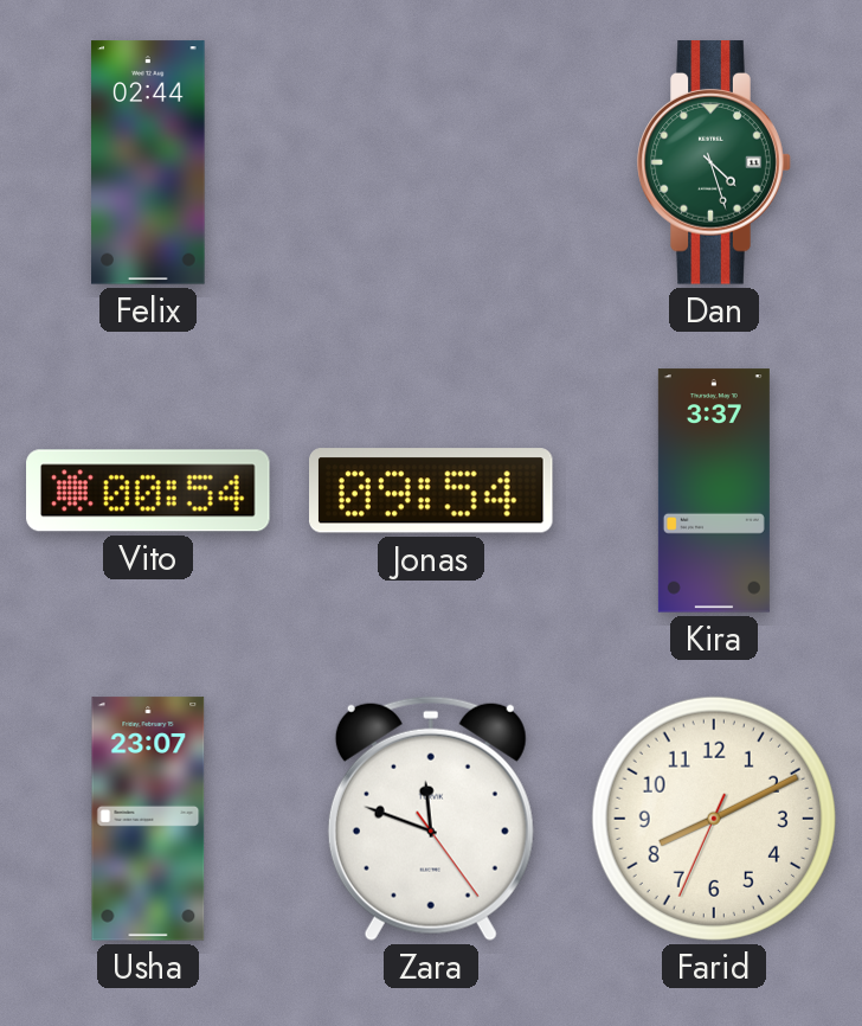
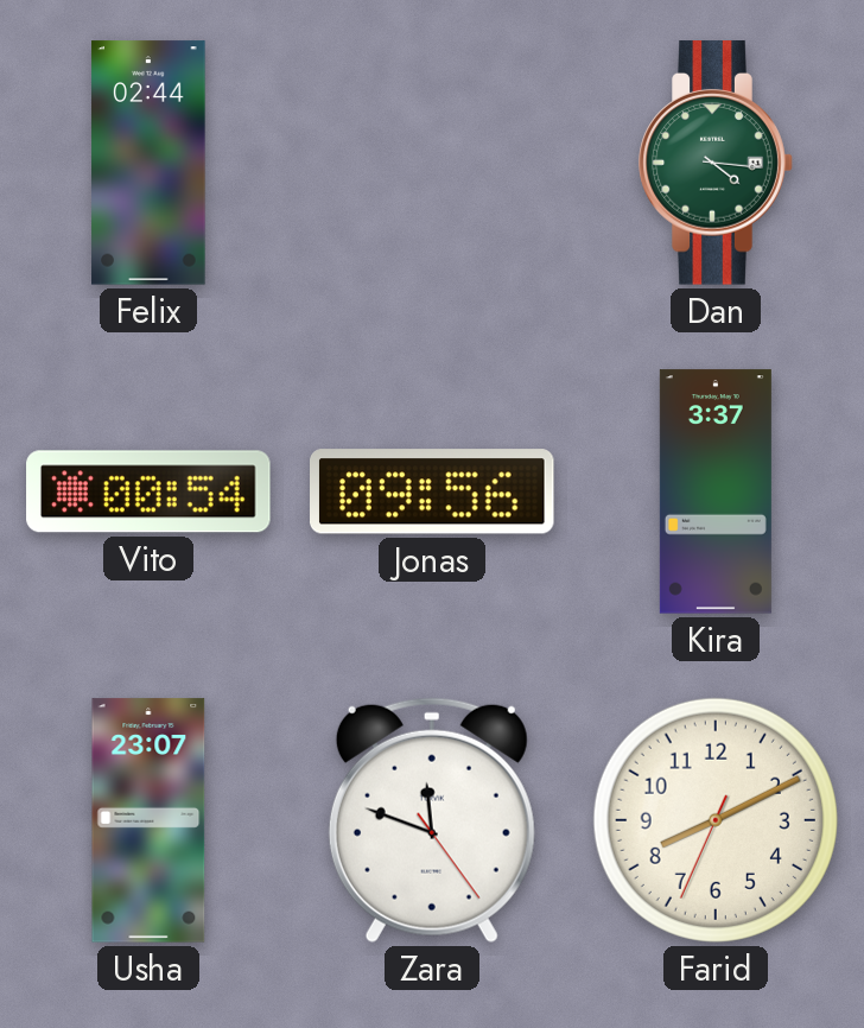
Dan: 4:27 -> 4:16 (716, 163)
Jonas: 09:54 -> 09:56 (433, 491)
